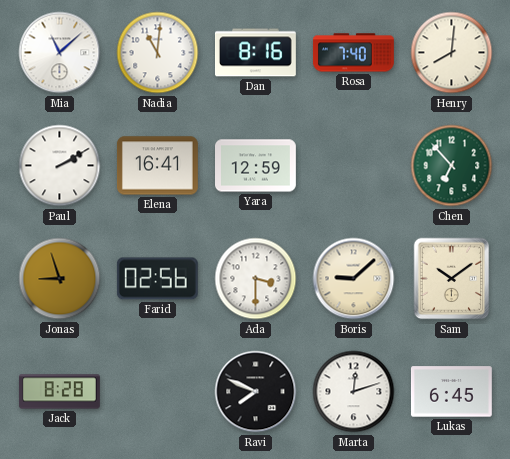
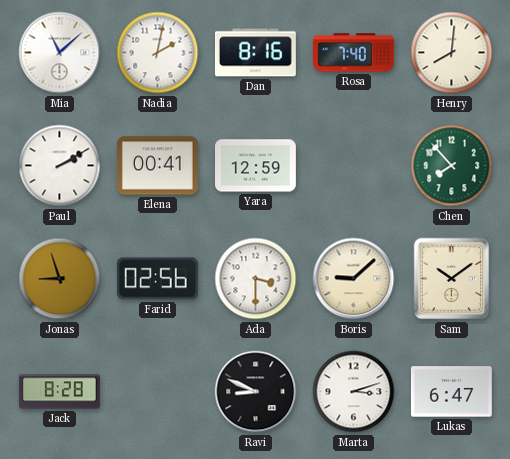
Nadia: 11:01 -> 2:02 (158, 53)
Elena: 16:41 -> 00:41 (157, 166)
Chen: 6:53 -> 7:53 (452, 166)
Ravi: 7:49 -> 8:49 (256, 392)
Marta: 12:12 -> 3:12 (354, 392)
Lukas: 6:45 -> 6:47 (451, 392)
